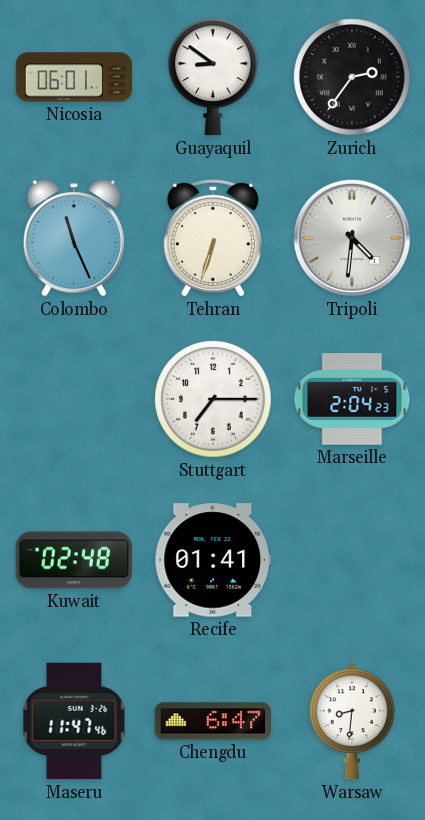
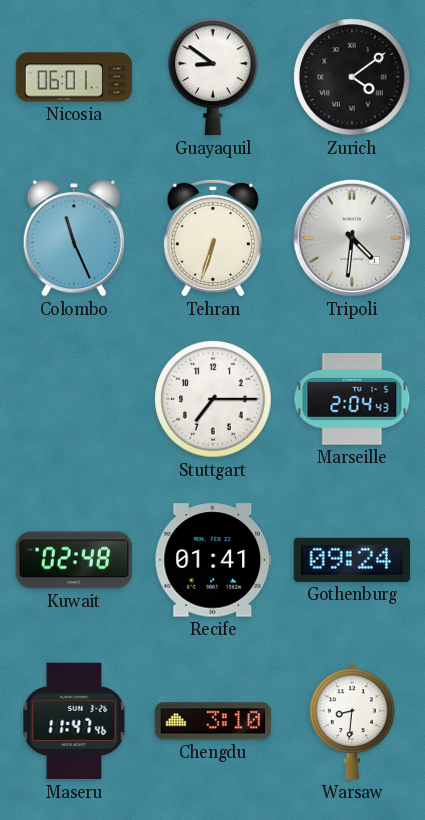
Zurich: 2:36 -> 4:09 (352, 77)
Marseille: 2:04:23 -> 2:04:43 (352, 399)
Gothenburg: none -> 09:24 (352, 560)
Chengdu: 6:47 -> 3:10 (213, 721)
